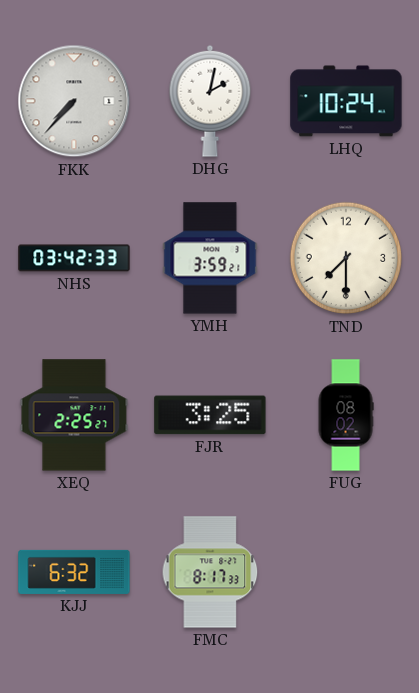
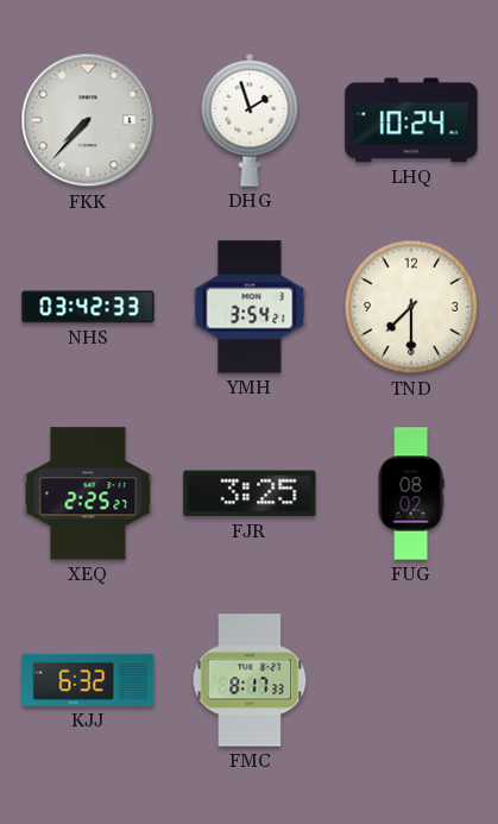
DHG: 2:02 -> 1:57 (250, 120)
YMH: 3:59 -> 3:54 (250, 307)
